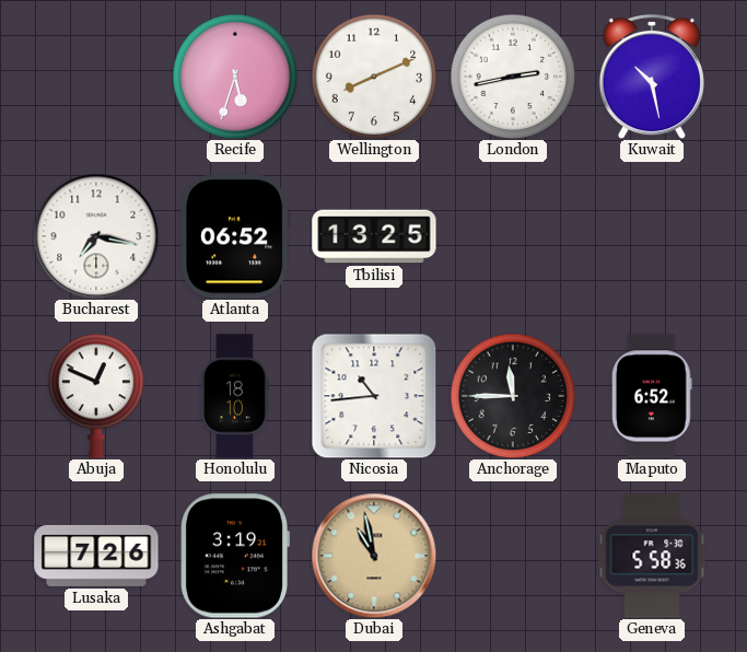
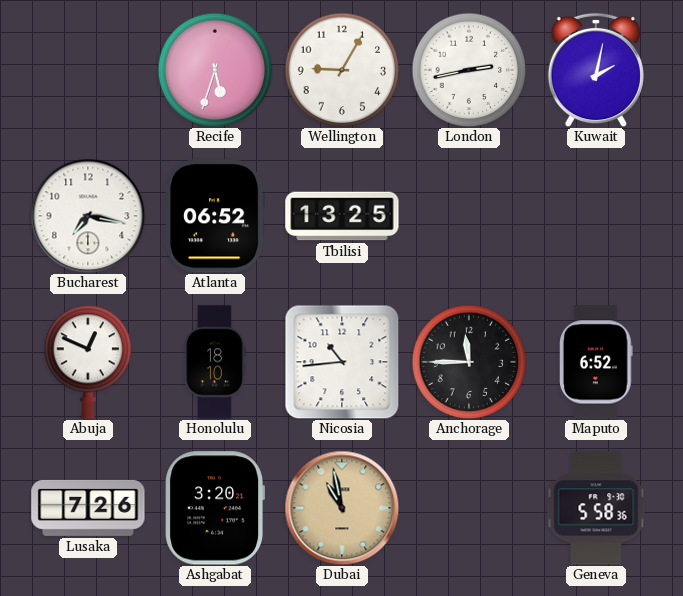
Wellington: 8:11 -> 9:05 (342, 70)
Kuwait: 10:28 -> 2:02 (596, 70)
Ashgabat: 3:19 -> 3:20 (214, 508)
